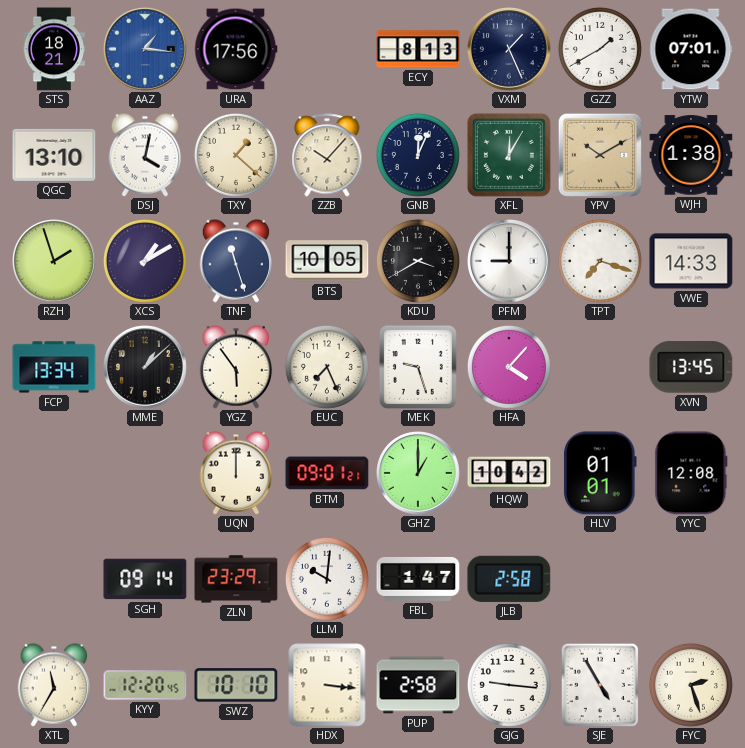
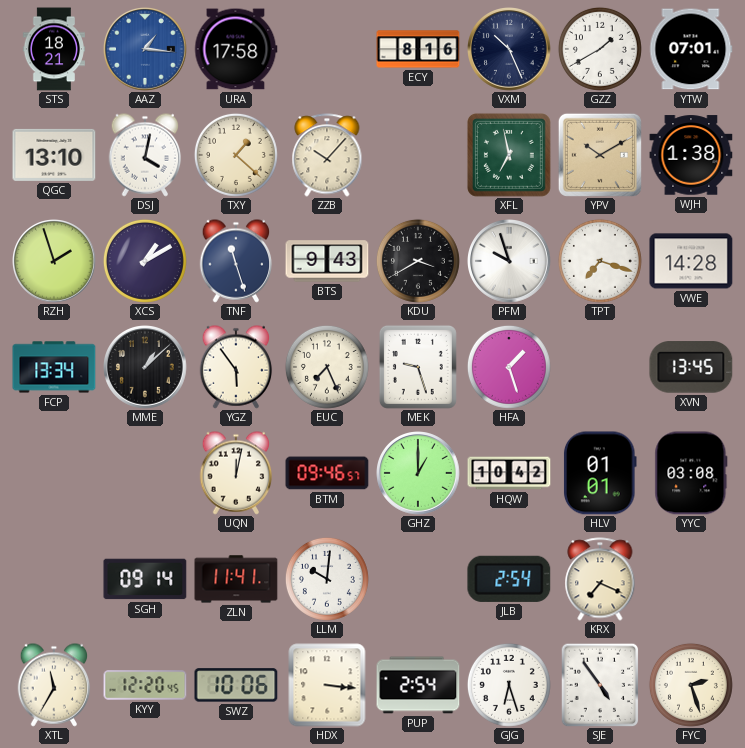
URA: 17:56 -> 17:58 (236, 49)
ECY: 8:13 -> 8:16 (418, 49)
VXM: 1:26 -> 10:26 (510, 50)
GNB: 12:04 -> none (418, 155)
XFL: 12:05 -> 6:58 (509, 155)
BTS: 10:05 -> 9:43 (327, 261)
PFM: 9:00 -> 9:57 (510, 262)
VWE: 14:33 -> 14:28 (691, 261)
HFA: 4:07 -> 1:27 (509, 367)
UQN: 12:00 -> 12:02 (236, 473)
BTM: 09:01 -> 09:46 (327, 473)
YYC: 12:08 -> 03:08 (691, 473)
ZLN: 23:29 -> 11:41 (236, 579)
FBL: 1:47 -> none (418, 579)
JLB: 2:58 -> 2:54 (509, 579)
KRX: none -> 7:19 (600, 579)
SWZ: 10:10 -> 10:06 (236, 685)
PUP: 2:58 -> 2:54 (418, 685)
GJG: 9:16 -> 6:27 (509, 685)
SJE: 4:55 -> 4:54 (600, 685)
